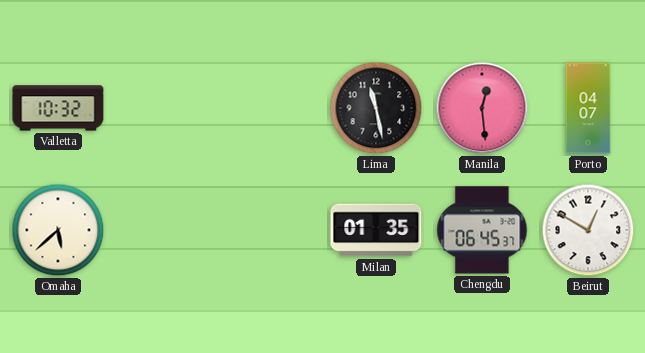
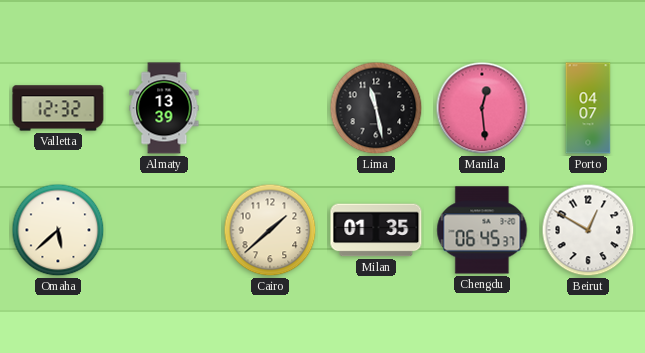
Valletta: 10:32 -> 12:32 (58, 108)
Almaty: none -> 13:39 (164, 108)
Cairo: none -> 1:38 (270, 230)
